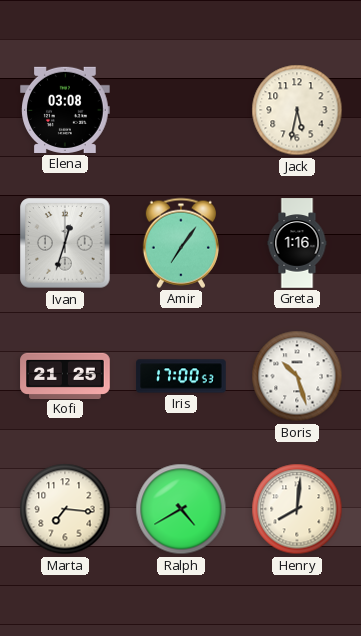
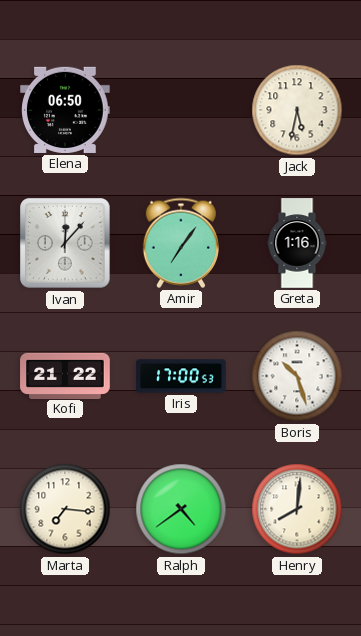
Elena: 03:08 -> 06:50 (65, 110)
Ivan: 12:33 -> 12:07 (65, 243)
Kofi: 21:25 -> 21:22 (65, 375)
Ralph: 4:40 -> 4:39 (181, 509)
